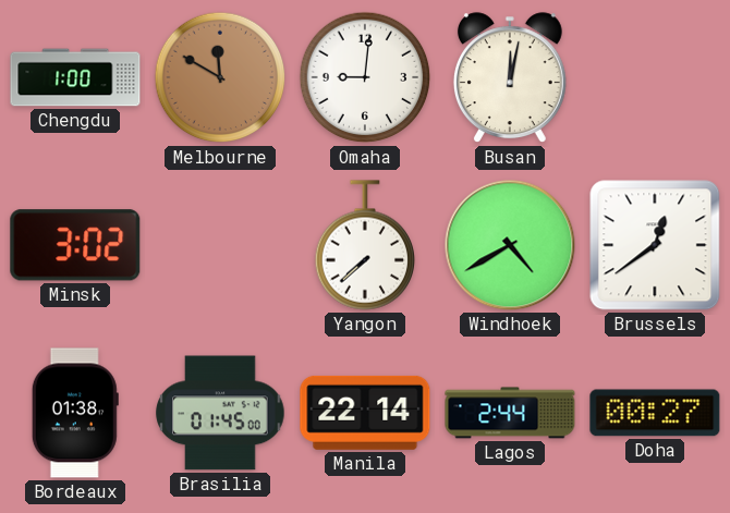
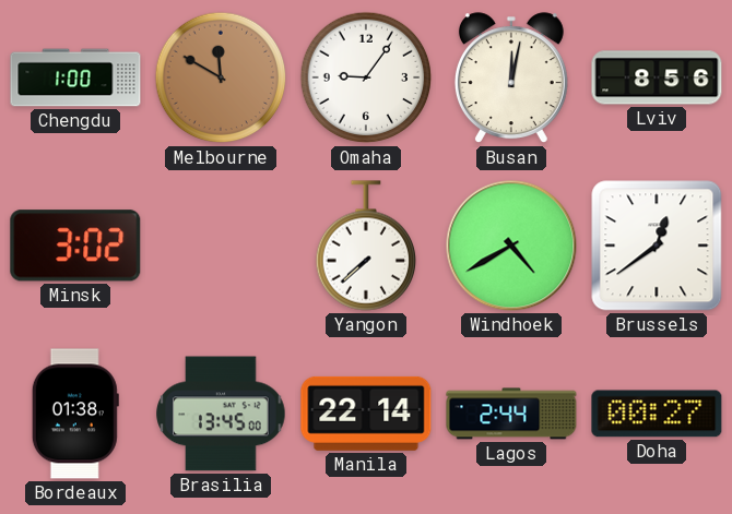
Omaha: 9:01 -> 9:06 (366, 77)
Lviv: none -> 8:56 (657, 77)
Brasilia: 01:45 -> 13:45 (221, 414)
